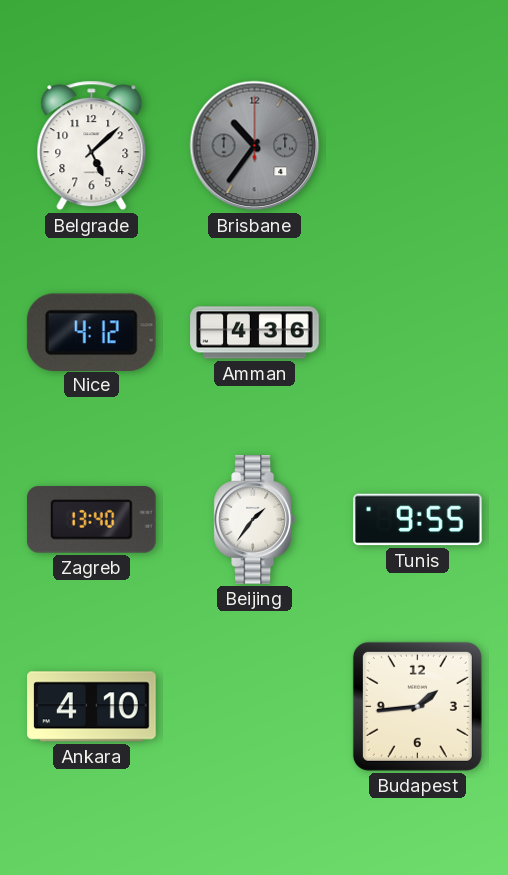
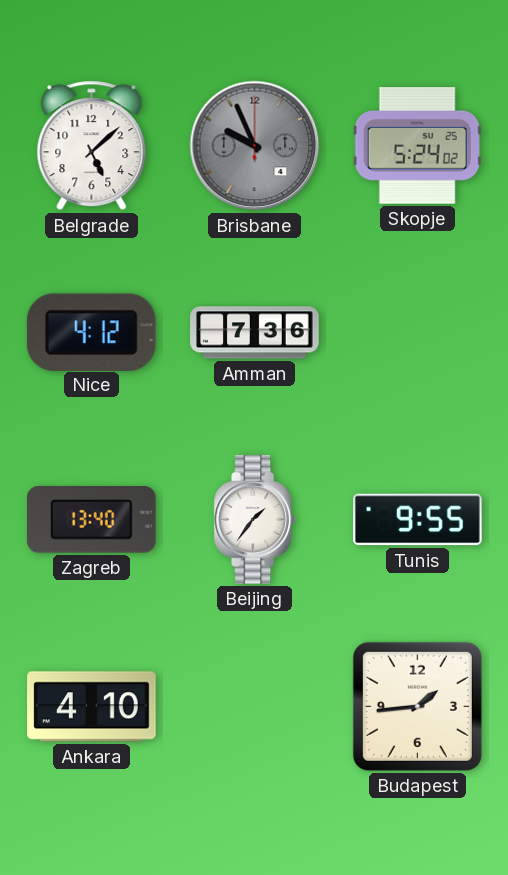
Brisbane: 10:36 -> 9:56 (255, 146)
Skopje: none -> 5:24 (417, 146)
Amman: 4:36 -> 7:36 (255, 333)
